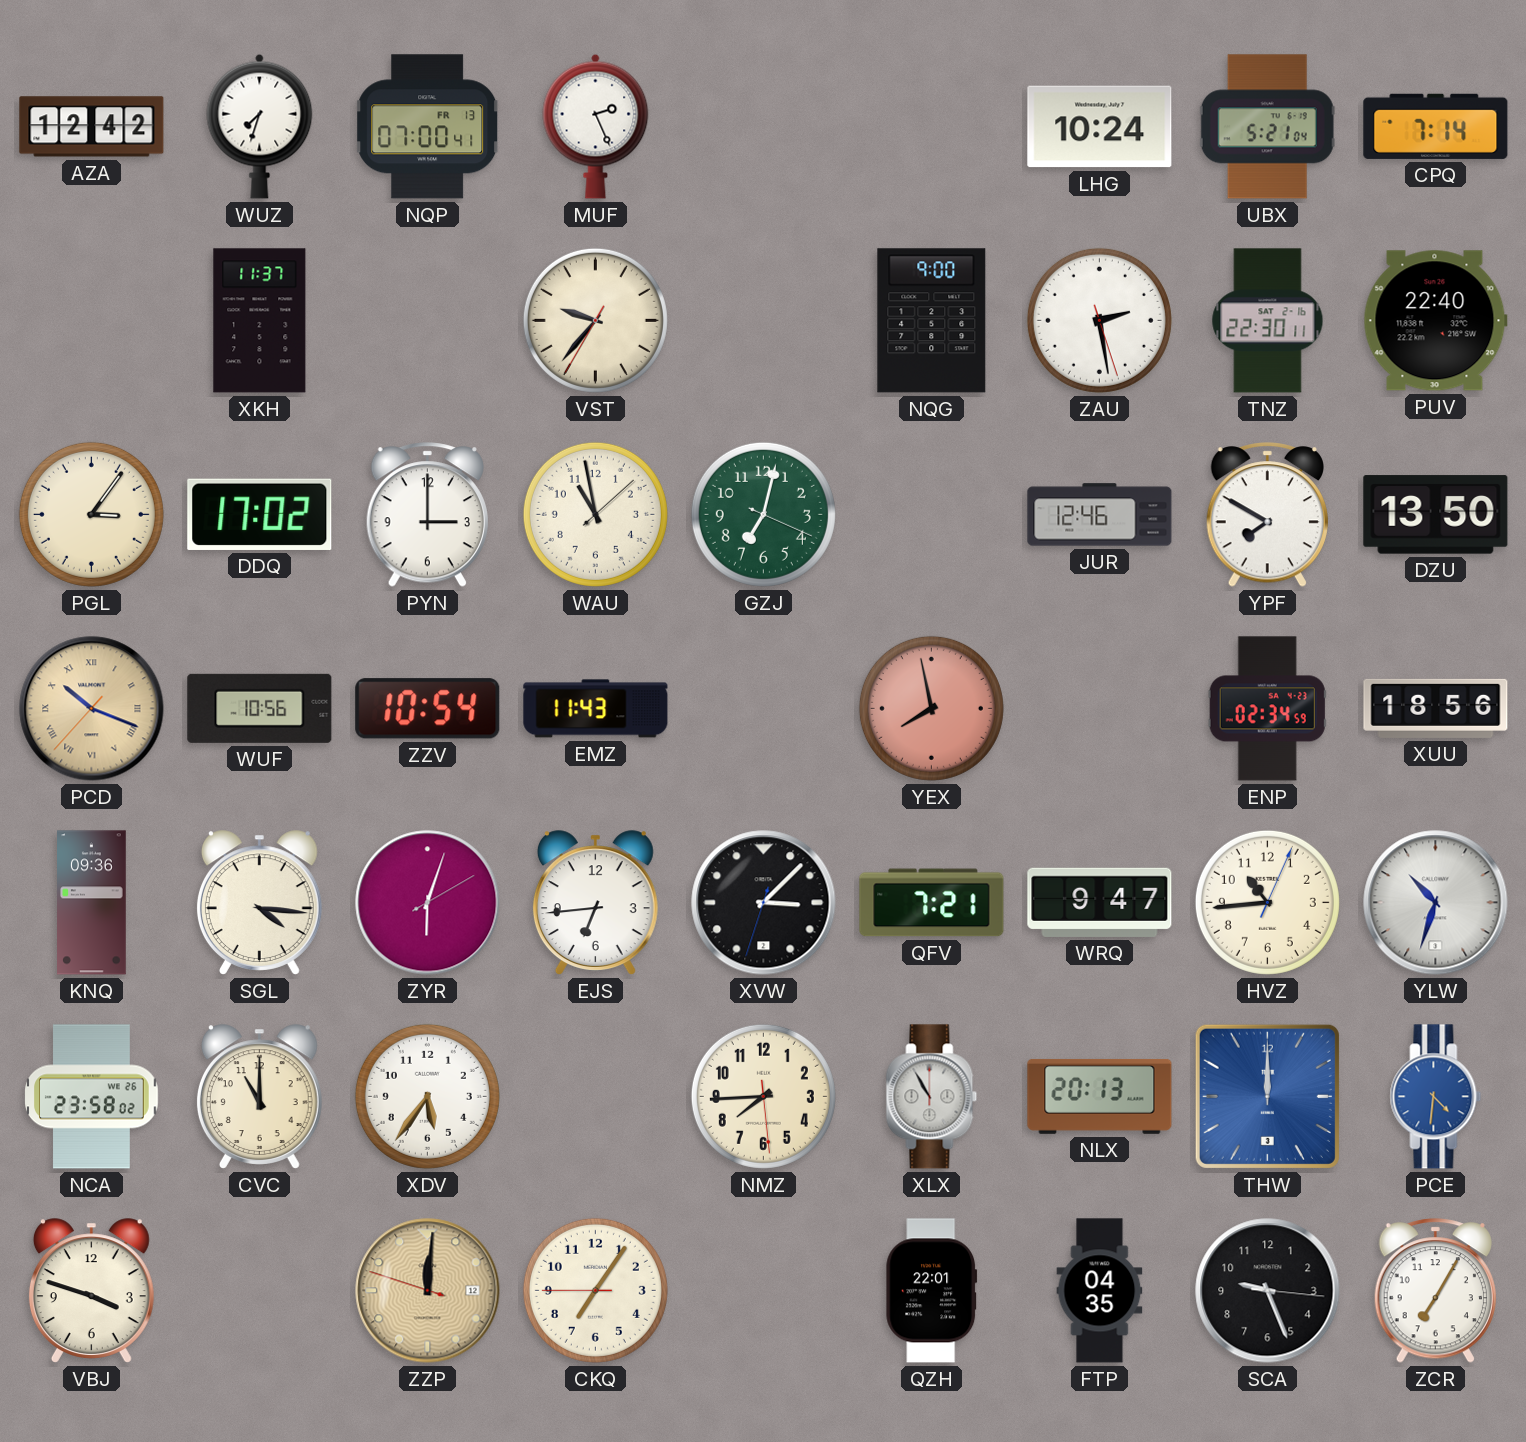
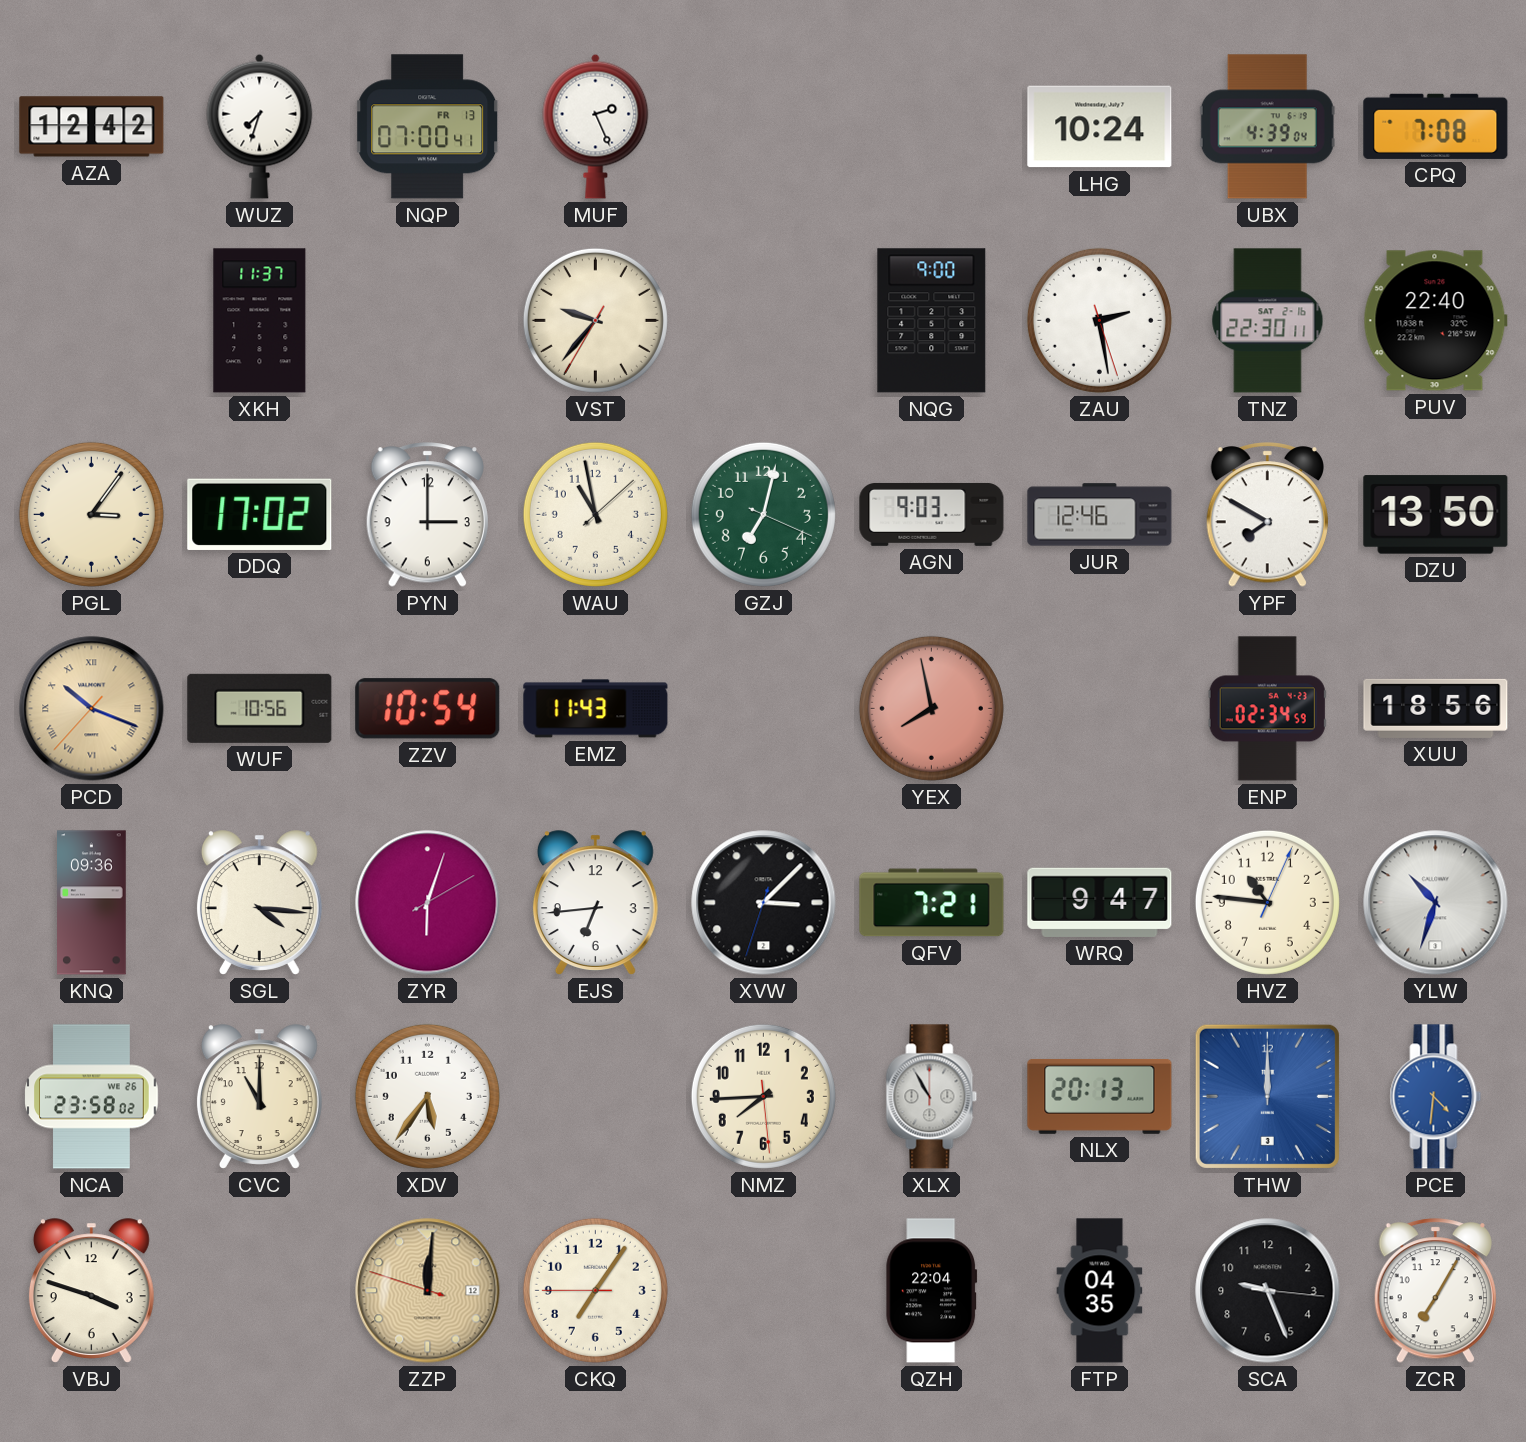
UBX: 5:21 -> 4:39 (1267, 127)
CPQ: 7:14 -> 7:08 (1436, 126)
AGN: none -> 9:03 (932, 514)
HVZ: 10:44 -> 10:46 (1267, 902)
QZH: 22:01 -> 22:04 (932, 1291)
